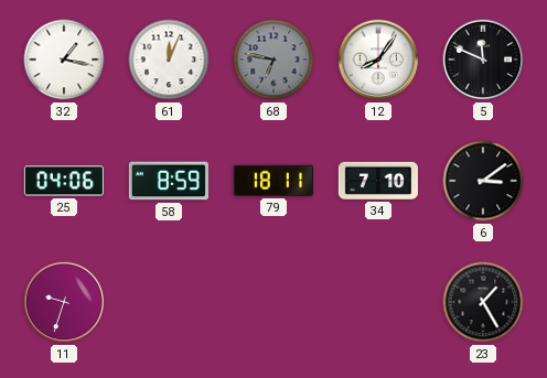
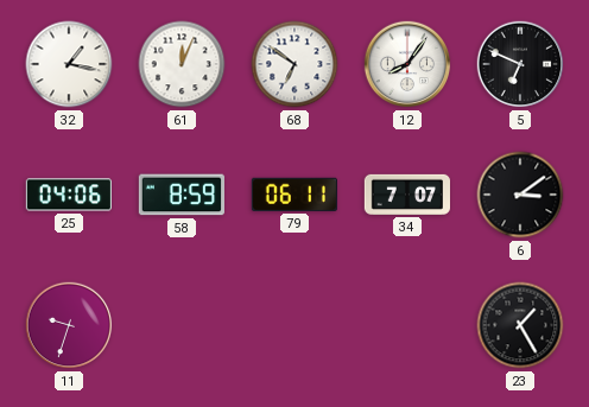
68: 6:47 -> 6:51 (294, 64)
68 dial: grey -> white (294, 64)
5: 11:49 -> 6:49 (520, 64)
79: 18:11 -> 06:11 (294, 195)
34: 7:10 -> 7:07 (406, 195)
